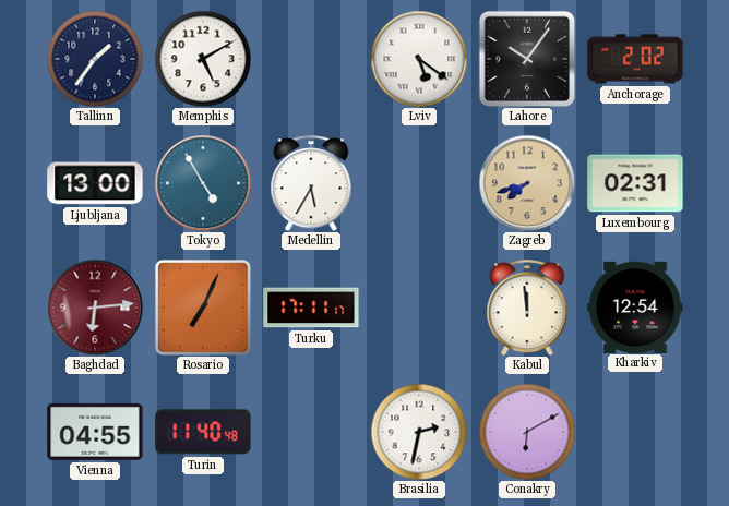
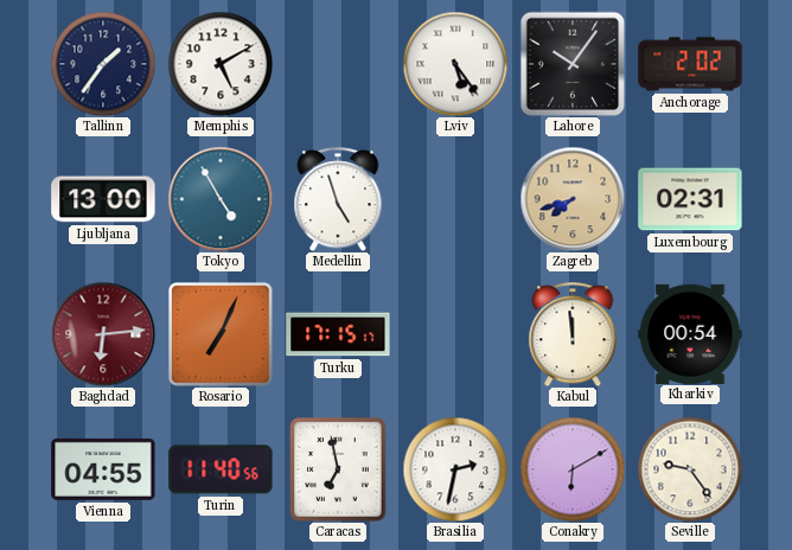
Lviv: 5:21 -> 5:24 (455, 64)
Medellin: 5:35 -> 4:57 (338, 199)
Turku: 17:11 -> 17:15 (338, 334)
Kharkiv: 12:54 -> 00:54 (690, 333)
Turin: 11:40:48 -> 11:40:56 (221, 469)
Caracas: none -> 6:58 (338, 469)
Seville: none -> 9:24 (690, 469)
